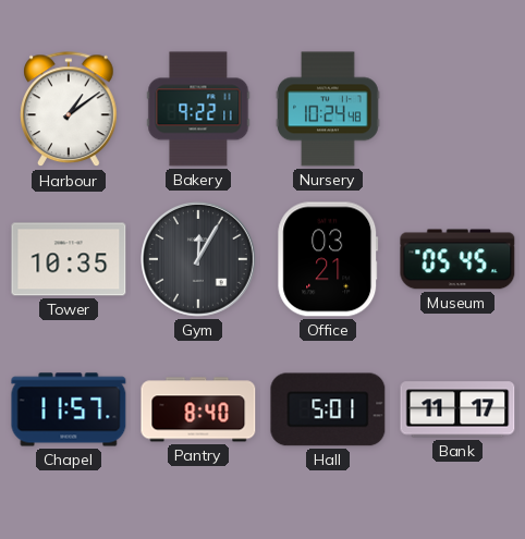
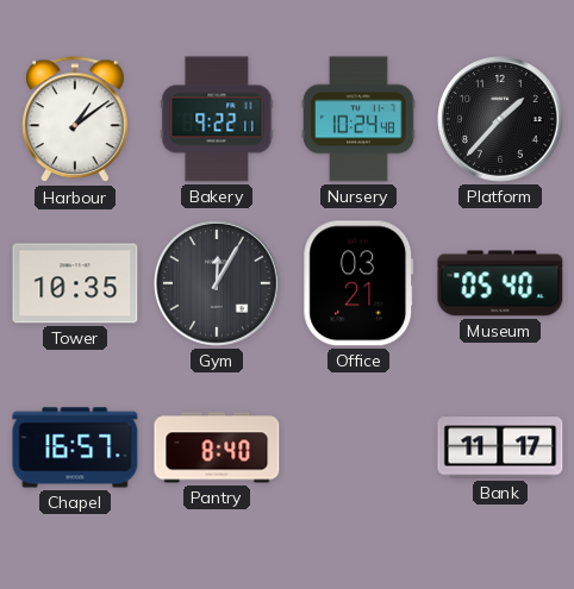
Platform: none -> 1:37 (500, 119)
Museum: 05:45 -> 05:40 (500, 283)
Chapel: 11:57 -> 16:57 (75, 447)
Hall: 5:01 -> none (328, 409)
